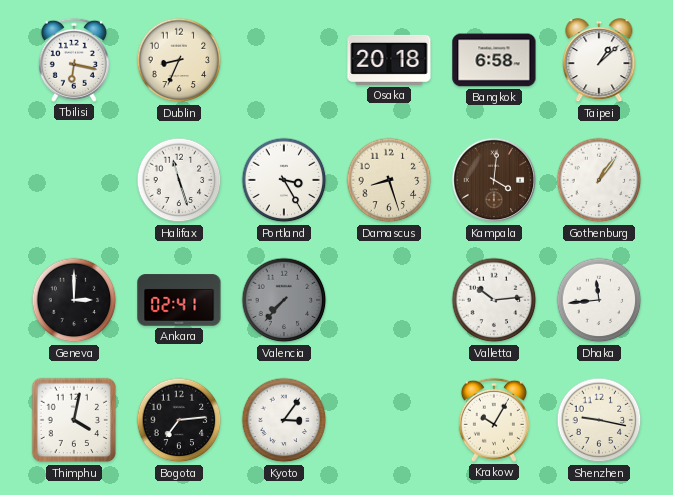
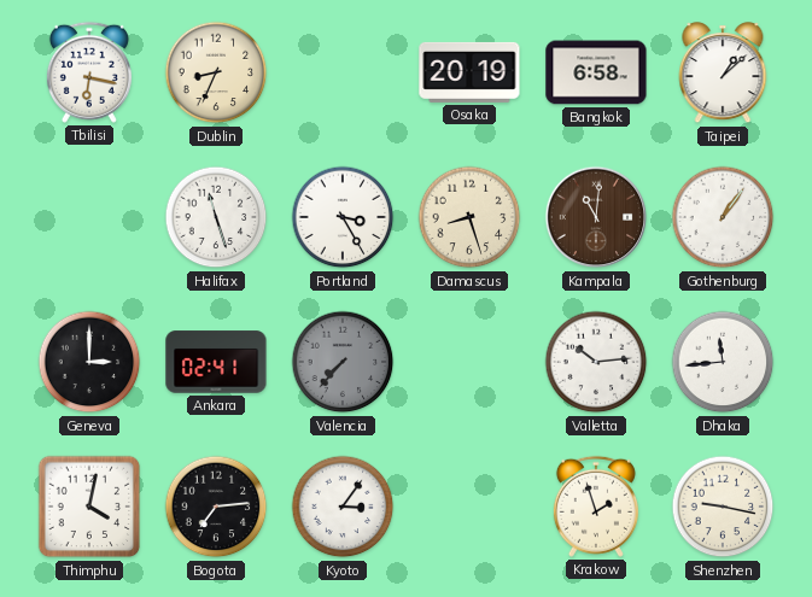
Osaka: 20:18 -> 20:19 (469, 72)
Kampala: 4:01 -> 11:01 (596, 217)
Krakow: 10:05 -> 1:57 (596, 507)
